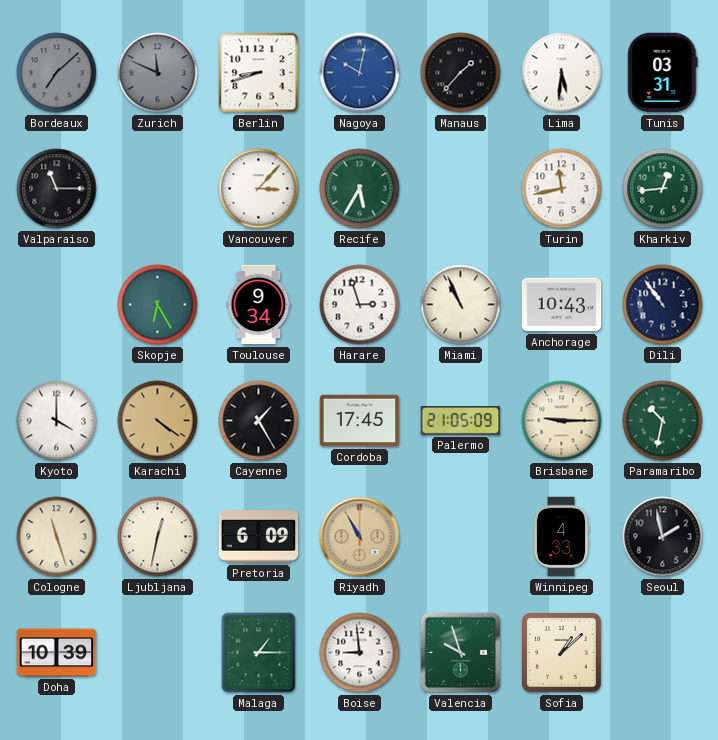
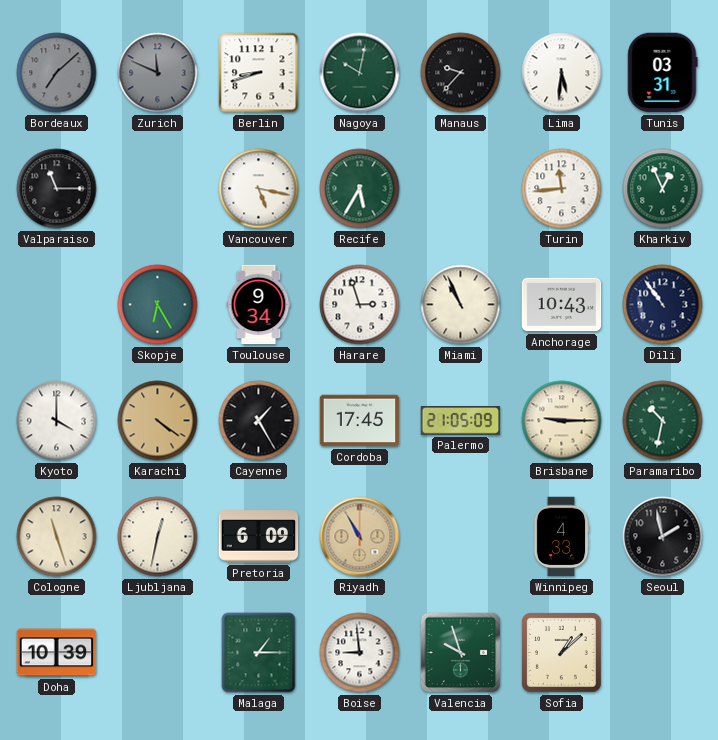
Nagoya dial: blue -> green (360, 73)
Manaus: 1:37 -> 9:37 (461, 73)
Vancouver: 3:07 -> 5:17 (259, 189)
Turin: 11:43 -> 11:44 (562, 189)
Kharkiv: 12:44 -> 12:56 (663, 189)
